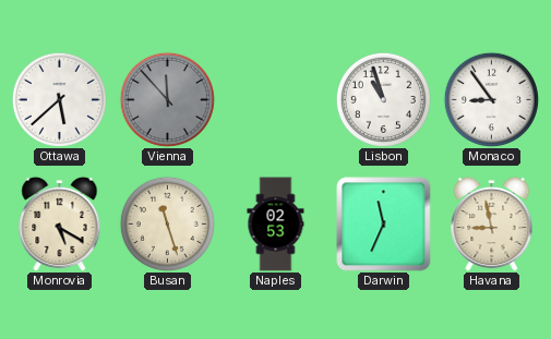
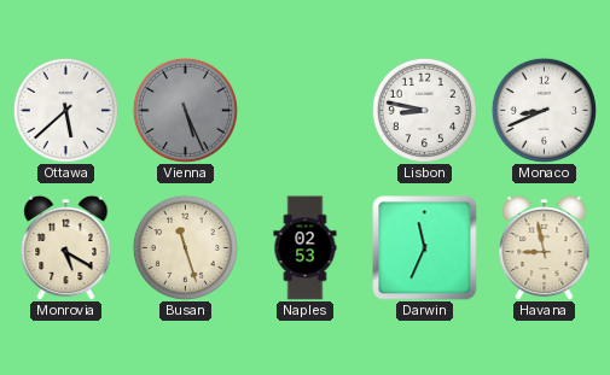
Vienna: 11:53 -> 5:26 (185, 110)
Lisbon: 10:57 -> 8:47 (424, 110)
Monaco: 8:54 -> 8:41 (544, 110)
